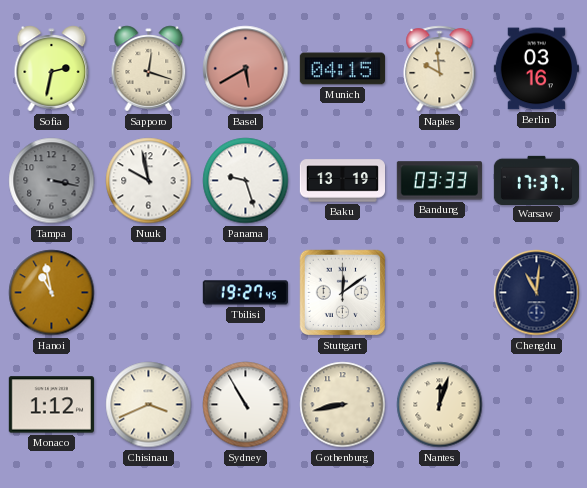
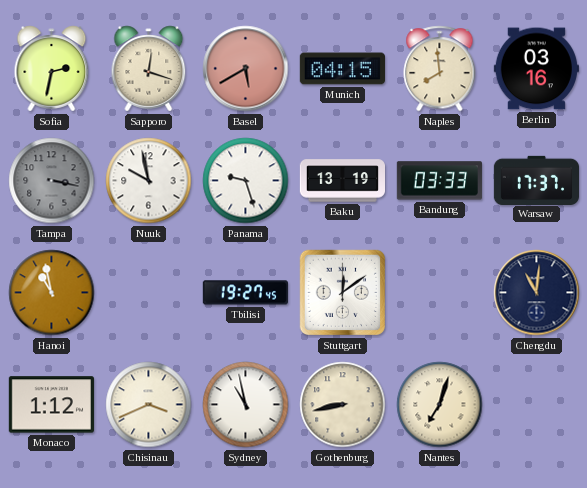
Naples: 9:59 -> 7:59 (440, 69)
Sydney: 10:55 -> 10:58 (246, 405)
Nantes: 12:03 -> 7:03 (440, 405)
